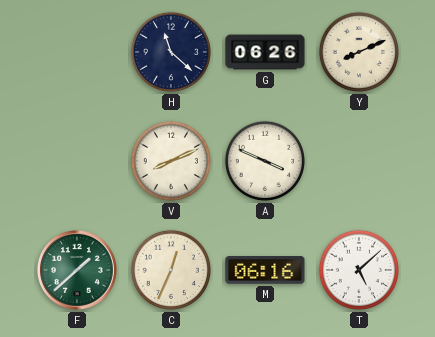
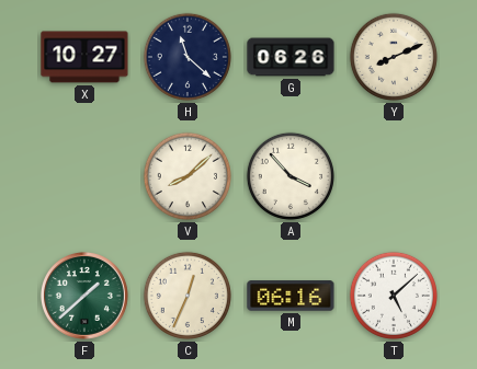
X: none -> 10:27 (84, 57)
V: 8:11 -> 8:08 (188, 176)
A: 3:49 -> 3:53 (291, 176)
